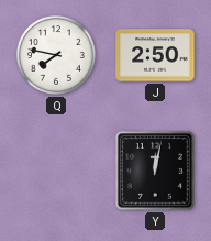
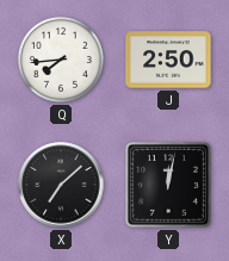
Q: 7:47 -> 7:44 (61, 60)
X: none -> 7:08 (61, 185)
